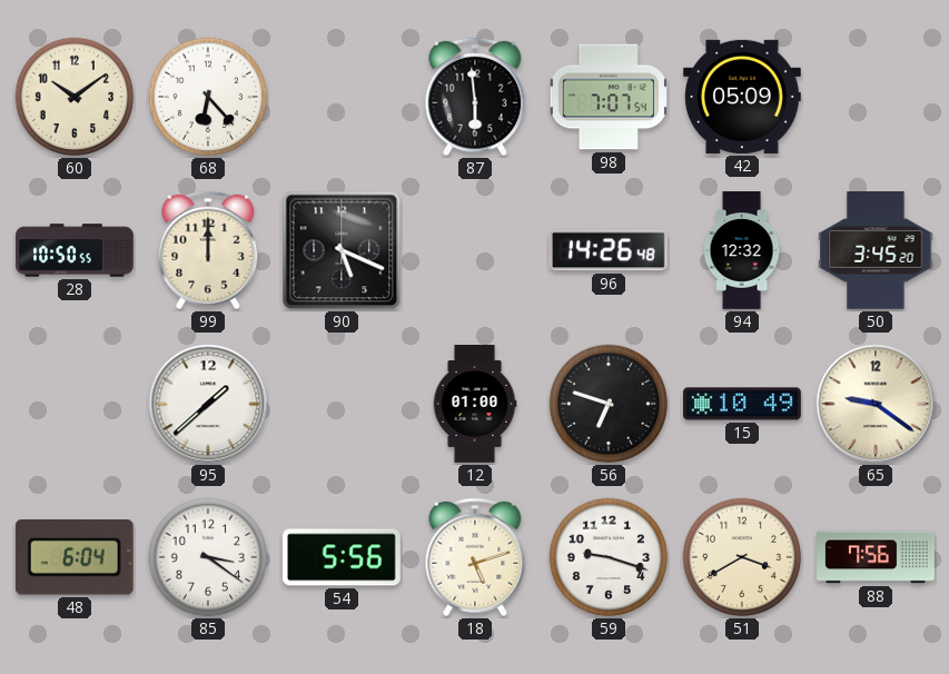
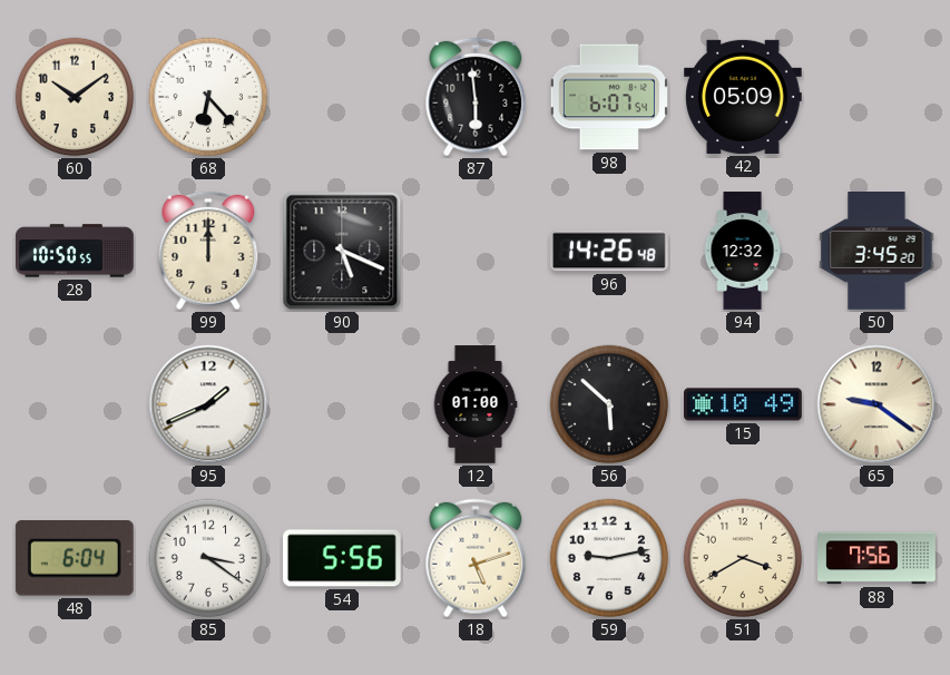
98: 7:07 -> 6:07 (609, 97)
95: 1:38 -> 1:41 (208, 404)
56: 6:48 -> 5:52 (609, 404)
59: 9:18 -> 9:13 (609, 558)
